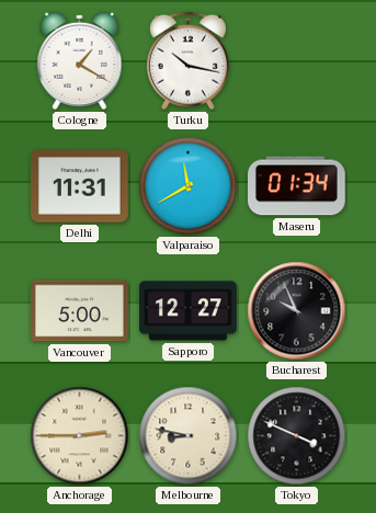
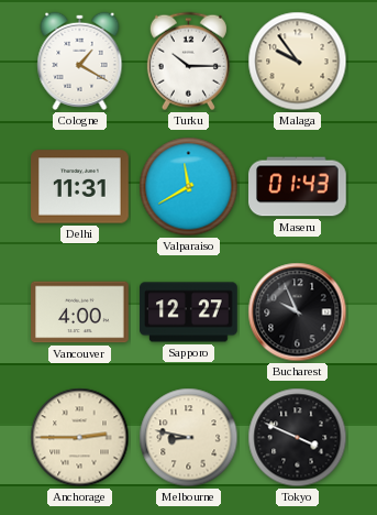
Turku: 10:17 -> 10:15 (188, 62)
Malaga: none -> 9:54 (298, 62)
Maseru: 01:34 -> 01:43 (298, 187)
Vancouver: 5:00 -> 4:00 (80, 313)
